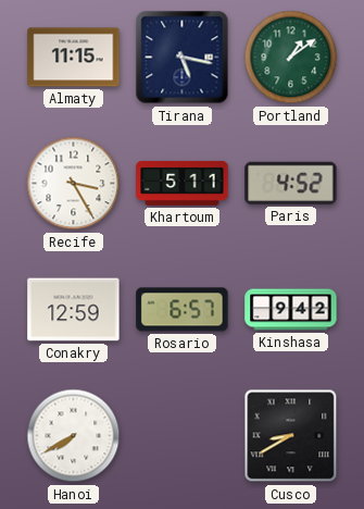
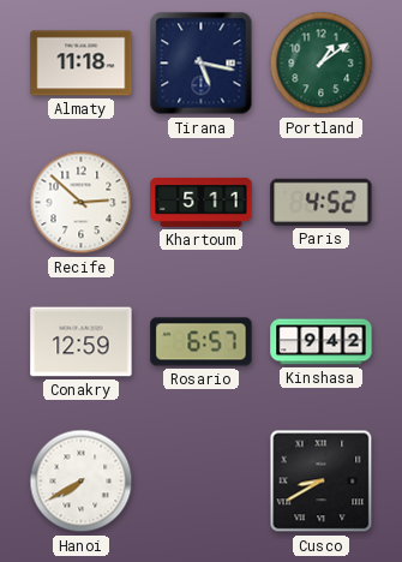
Almaty: 11:15 -> 11:18 (82, 64)
Recife: 3:25 -> 2:52 (82, 203)
